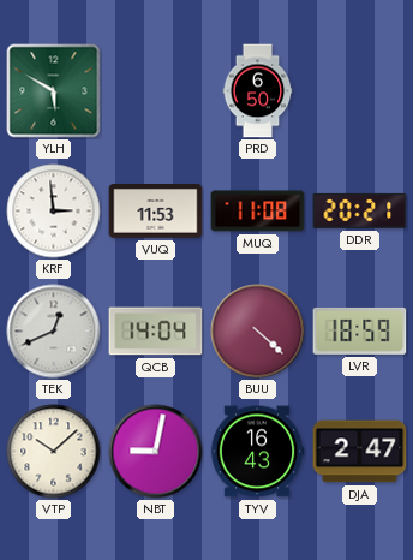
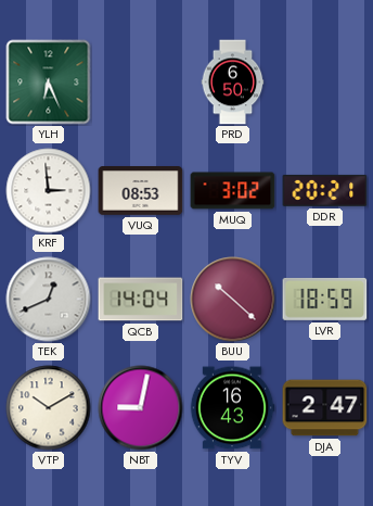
YLH: 5:50 -> 6:26 (49, 83)
VUQ: 11:53 -> 08:53 (141, 191)
MUQ: 11:08 -> 3:02 (233, 191)
BUU: 4:22 -> 10:22 (233, 300)
VTP: 10:08 -> 10:10 (49, 408)
